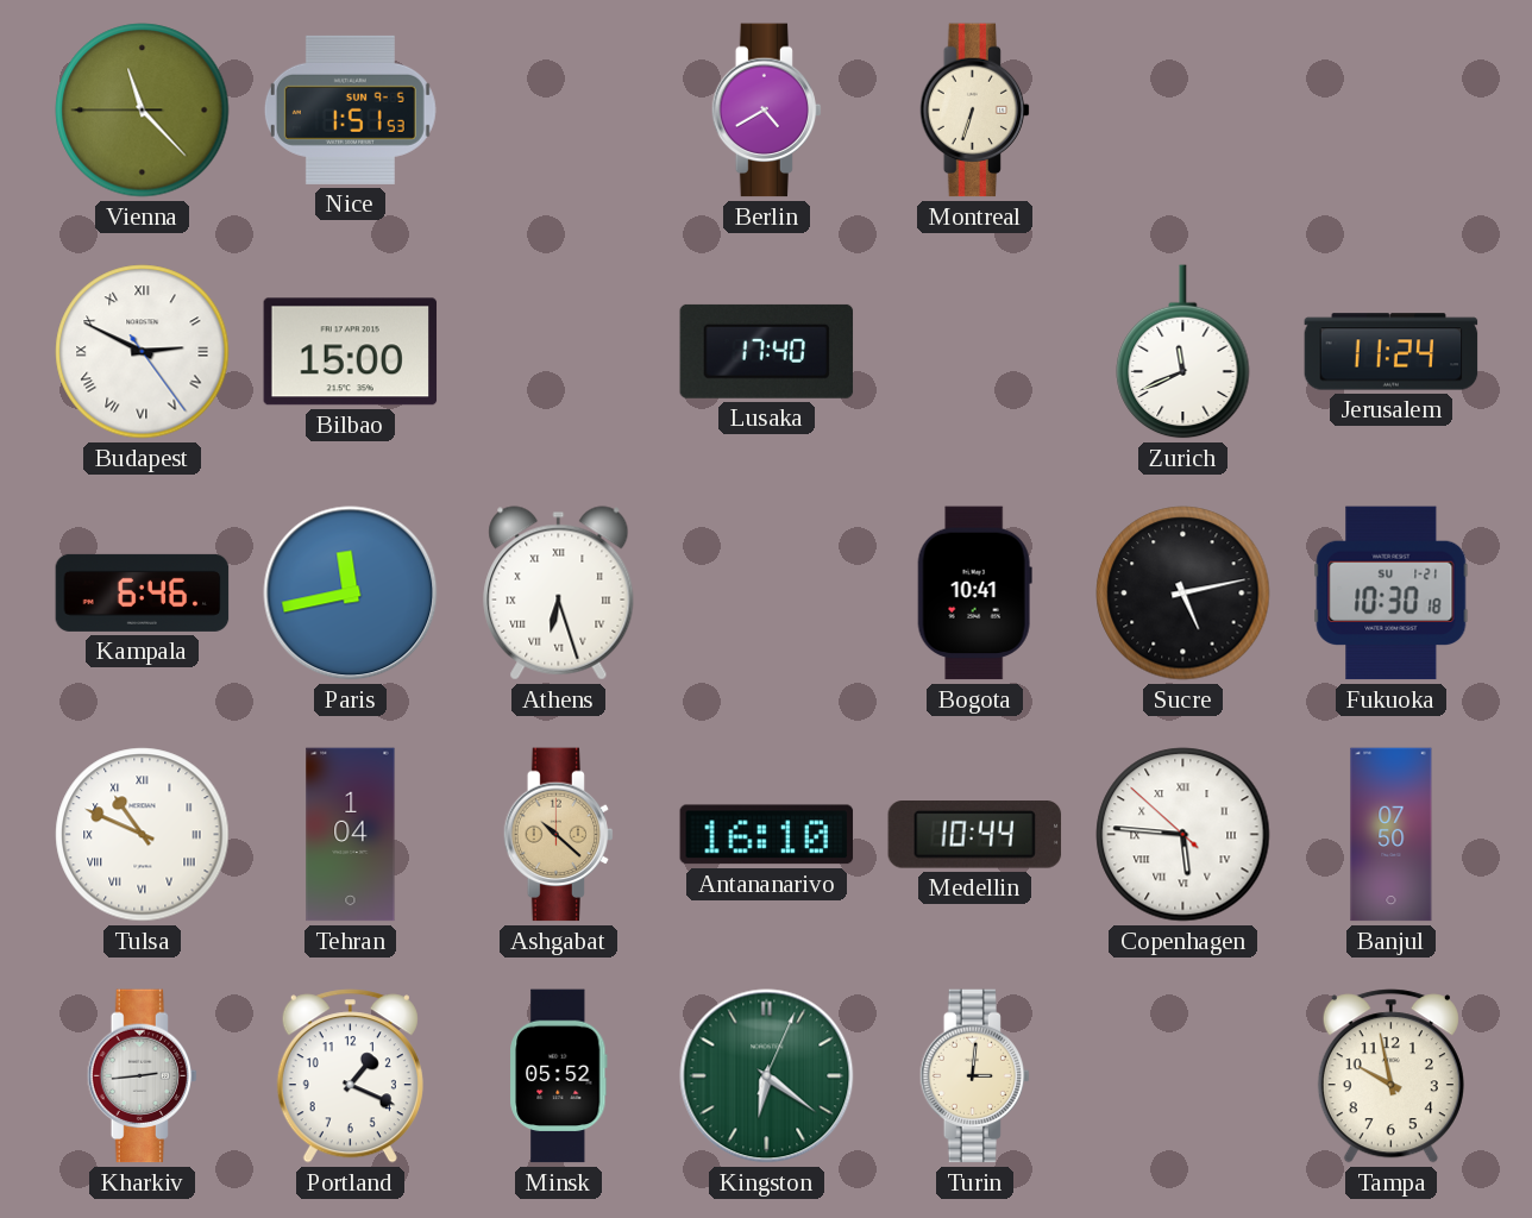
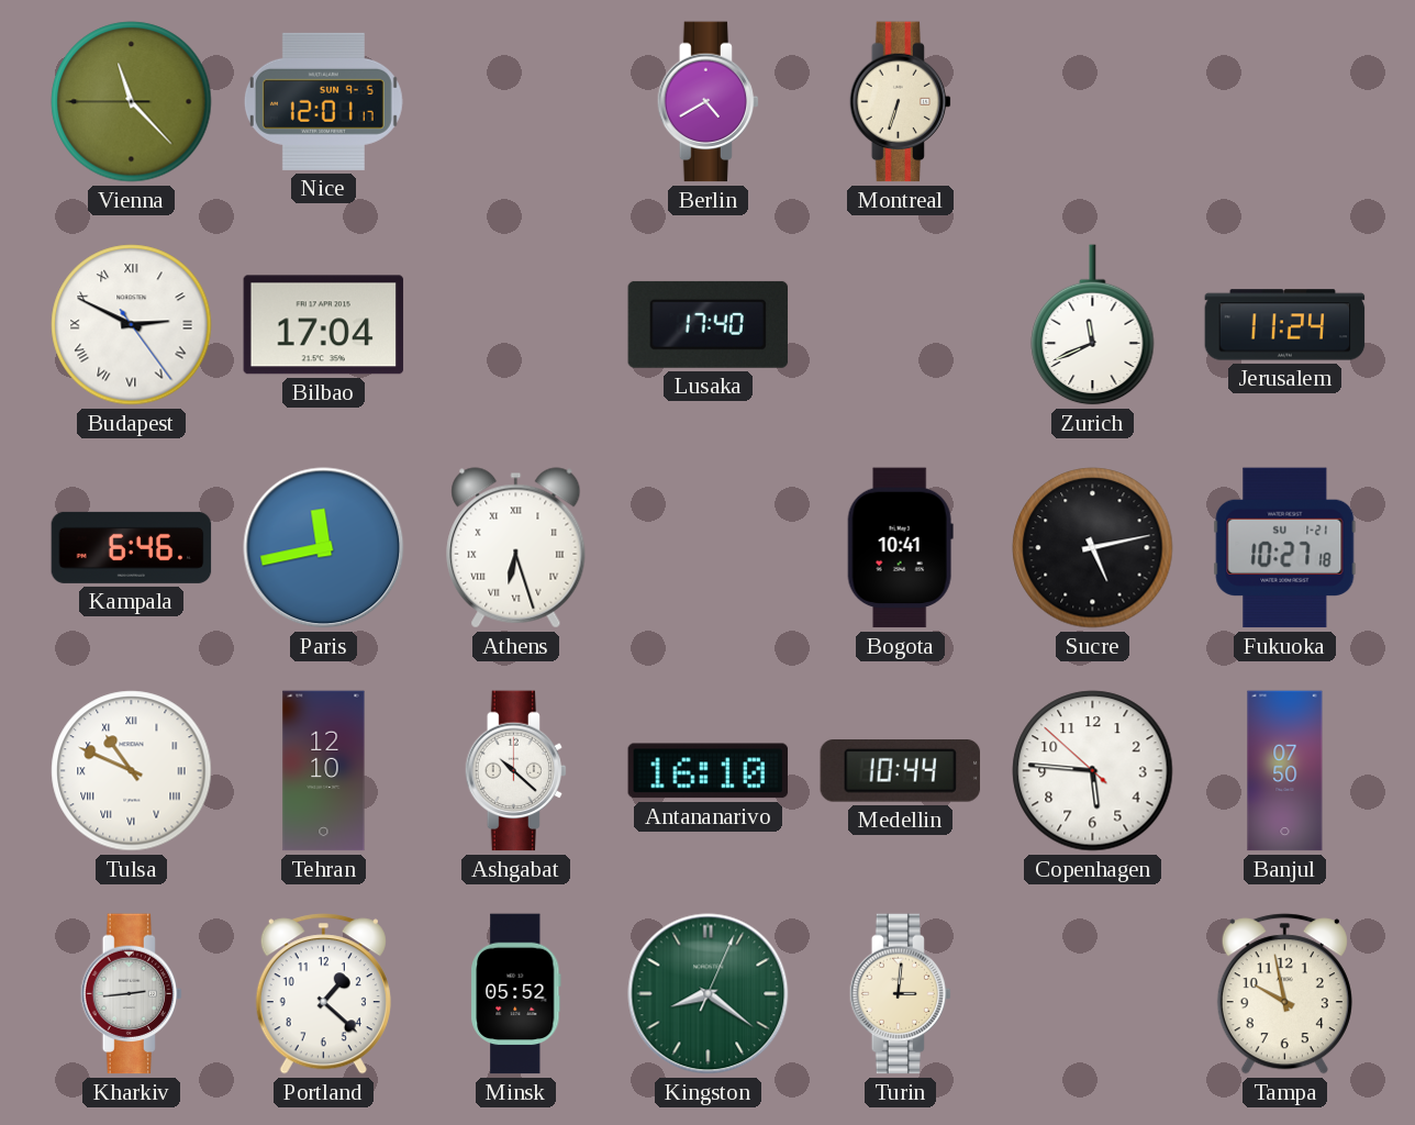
Nice: 1:51 -> 12:01 (323, 101)
Bilbao: 15:00 -> 17:04 (324, 325)
Fukuoka: 10:30 -> 10:27 (1285, 548)
Tehran: 1:04 -> 12:10 (324, 771)
Ashgabat dial: champagne -> white (516, 771)
Copenhagen numerals: Roman -> Arabic (1093, 771)
Portland: 1:19 -> 1:22 (323, 994)
Kingston: 6:21 -> 8:21 (709, 994)
